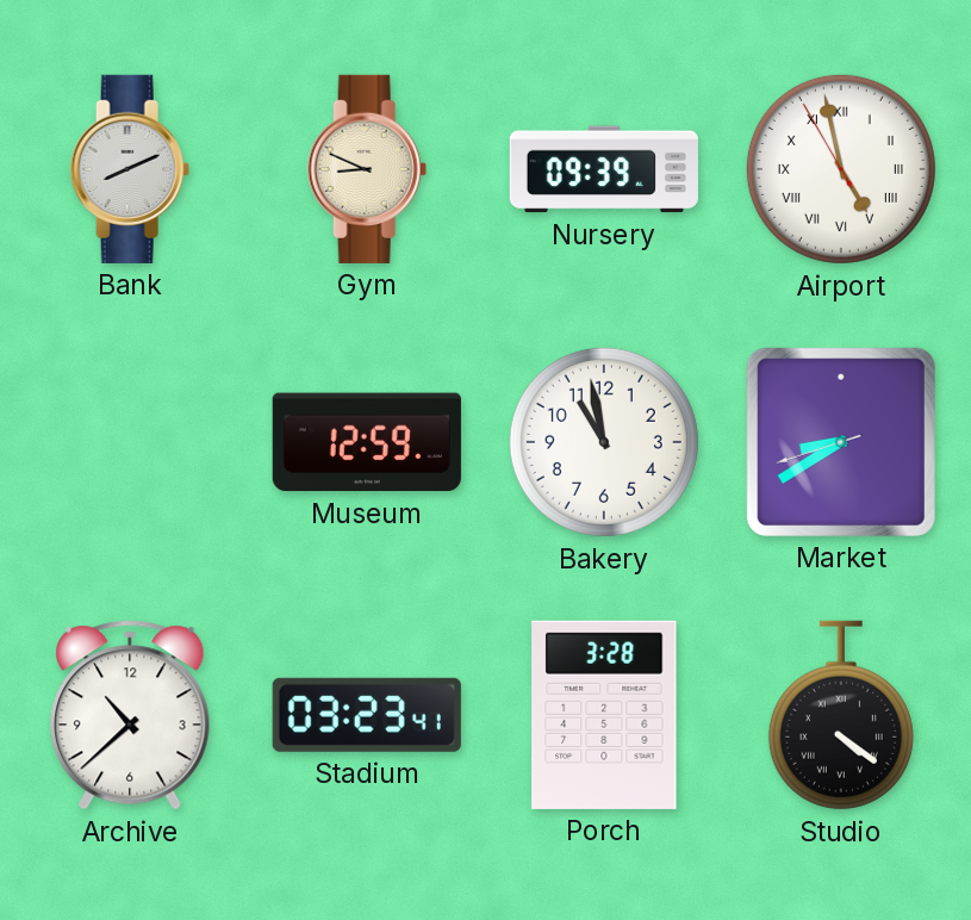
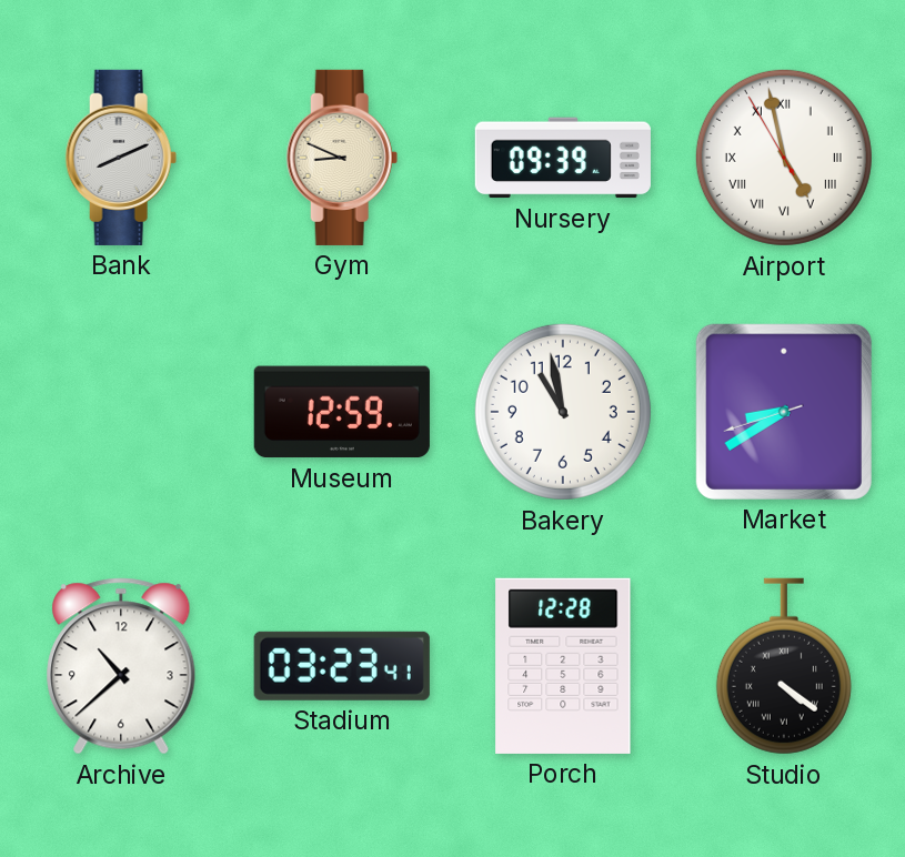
Porch: 3:28 -> 12:28 (563, 666)
